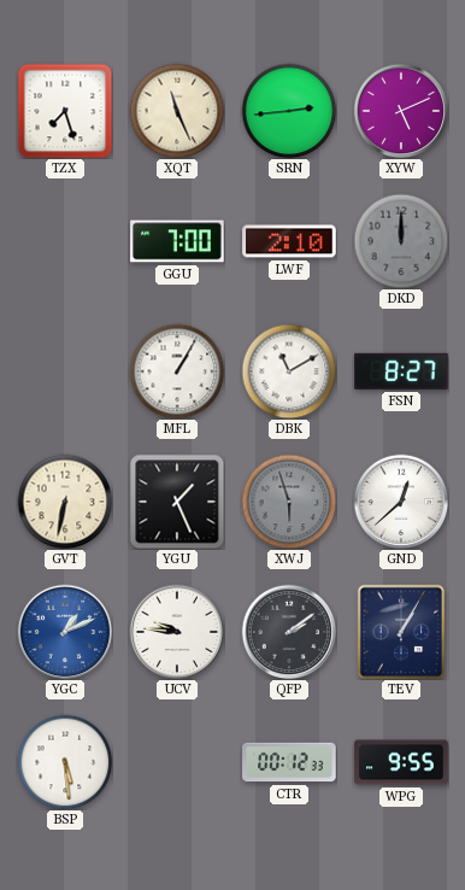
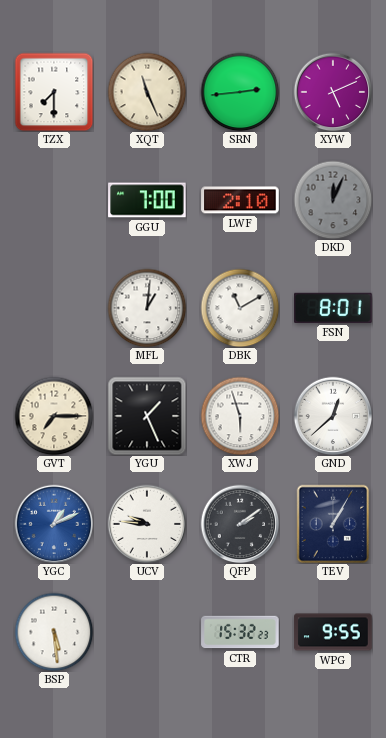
TZX: 7:27 -> 7:30 (54, 92)
DKD: 12:00 -> 12:04 (333, 200)
MFL: 1:05 -> 1:01 (147, 308)
FSN: 8:27 -> 8:01 (333, 308)
GVT: 6:32 -> 7:15 (54, 416)
XWJ dial: grey -> white (240, 416)
CTR: 00:12 -> 15:32 (240, 632)
